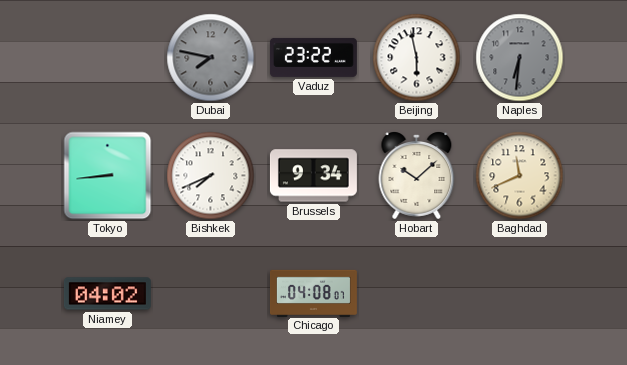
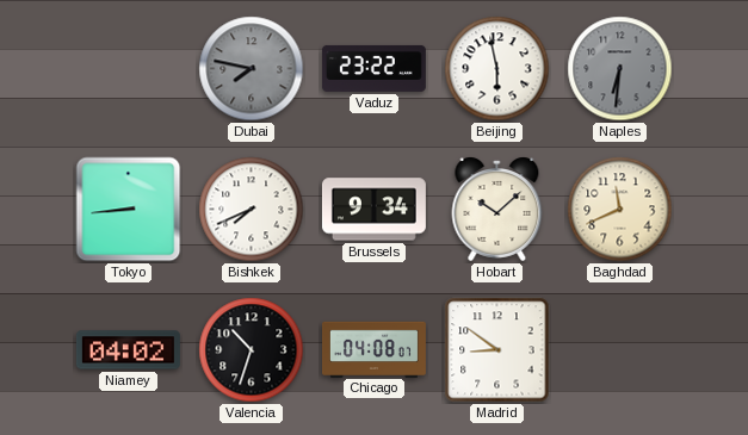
Valencia: none -> 10:33 (252, 350)
Madrid: none -> 8:51 (497, 350)
